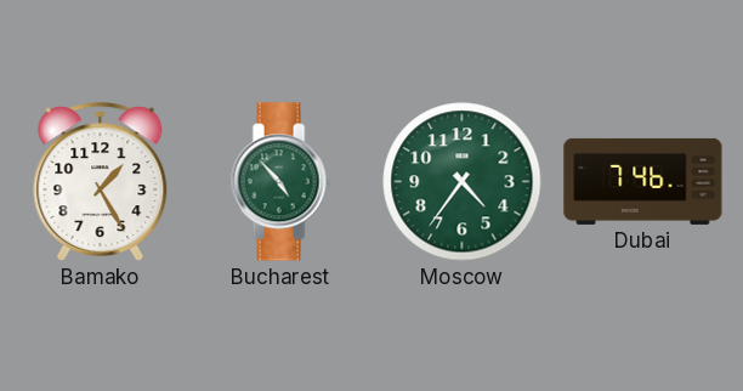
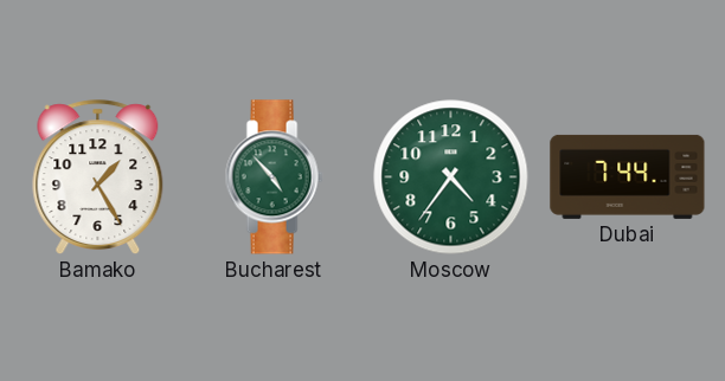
Dubai: 7:46 -> 7:44 (628, 176)
